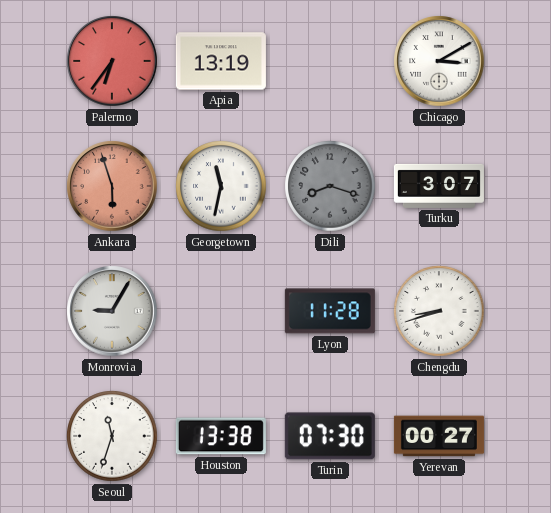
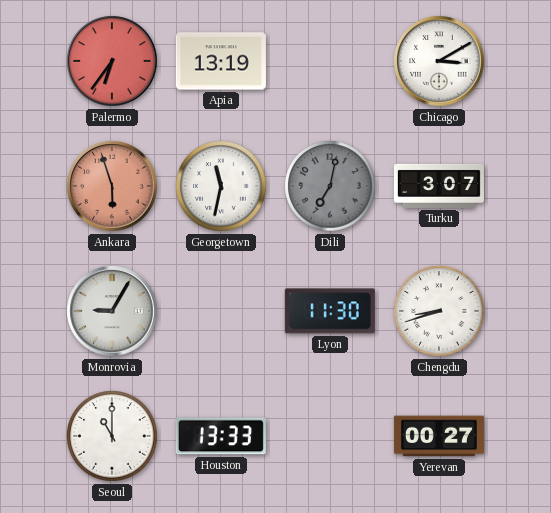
Dili: 8:18 -> 7:02 (330, 186)
Lyon: 11:28 -> 11:30 (330, 311)
Seoul: 11:33 -> 11:00 (112, 436)
Houston: 13:38 -> 13:33 (221, 436)
Turin: 07:30 -> none (330, 436)
